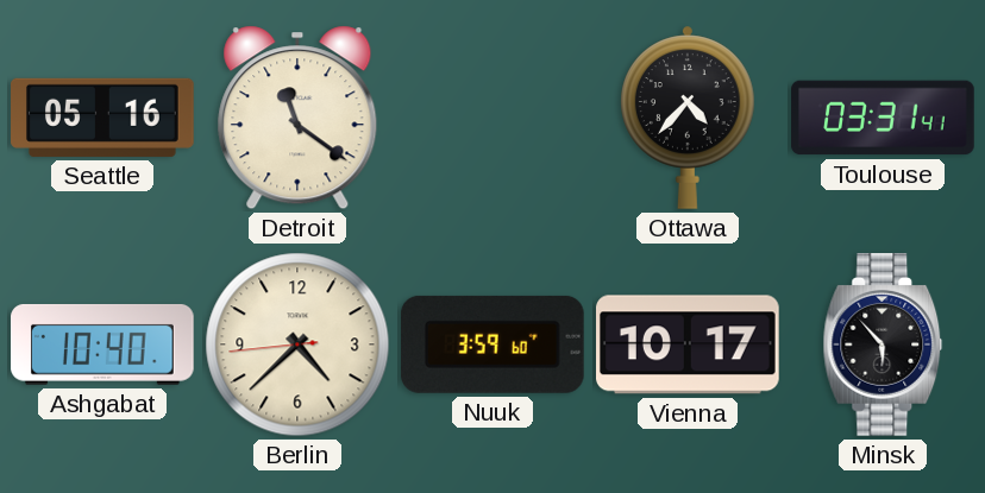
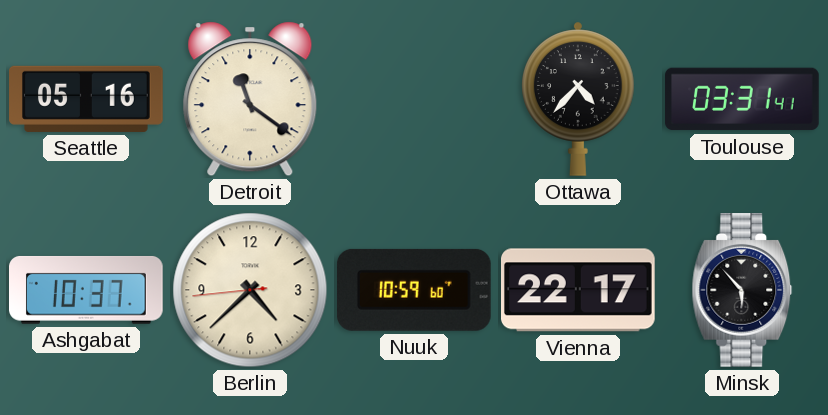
Ashgabat: 10:40 -> 10:37 (87, 290)
Nuuk: 3:59 -> 10:59 (414, 290)
Vienna: 10:17 -> 22:17 (579, 290)
